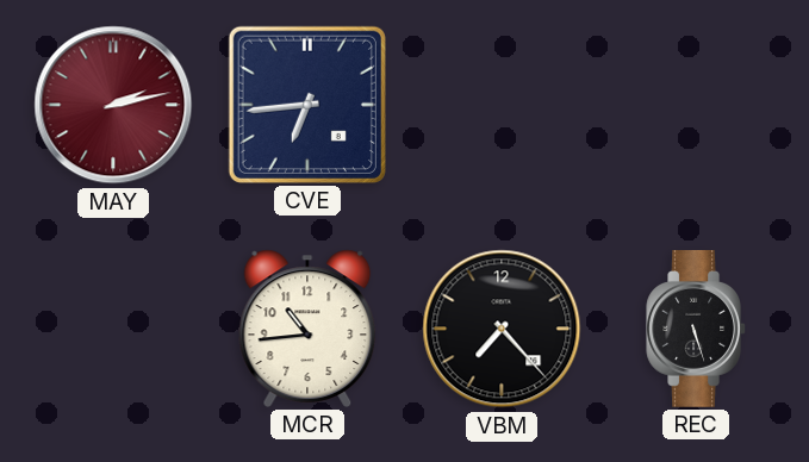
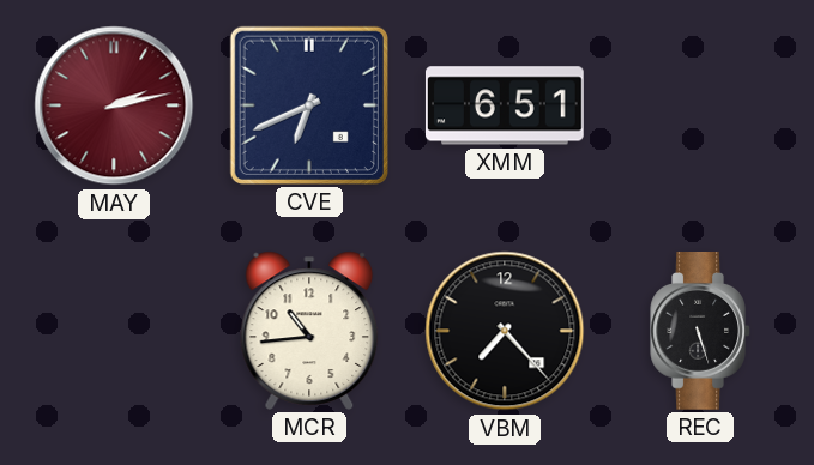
CVE: 6:44 -> 6:41 (309, 105)
XMM: none -> 6:51 (505, 105)
